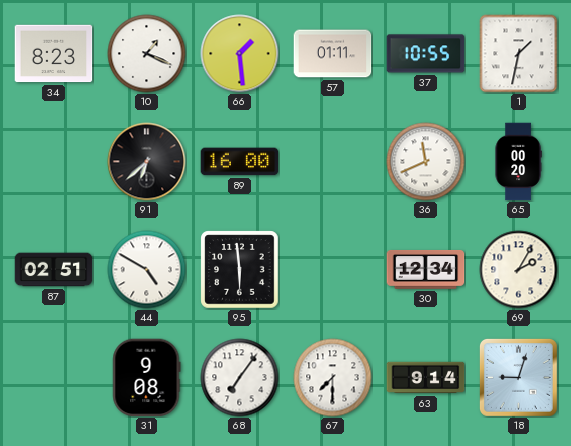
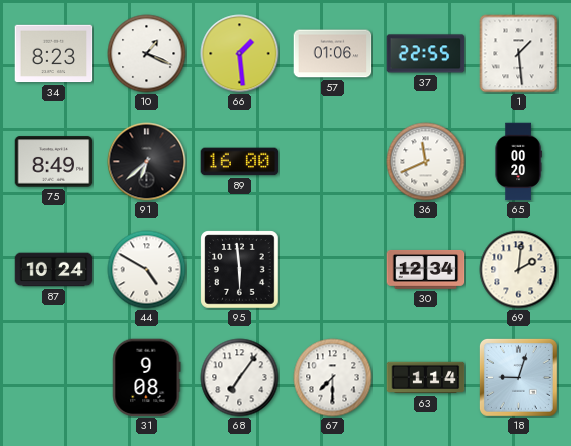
57: 01:11 -> 01:06 (333, 54)
37: 10:55 -> 22:55 (426, 54)
1: 1:32 -> 1:29 (519, 54)
75: none -> 8:49 (54, 162)
87: 02:51 -> 10:24 (54, 270)
69: 2:05 -> 2:01 (519, 270)
63: 9:14 -> 1:14 (426, 378)
